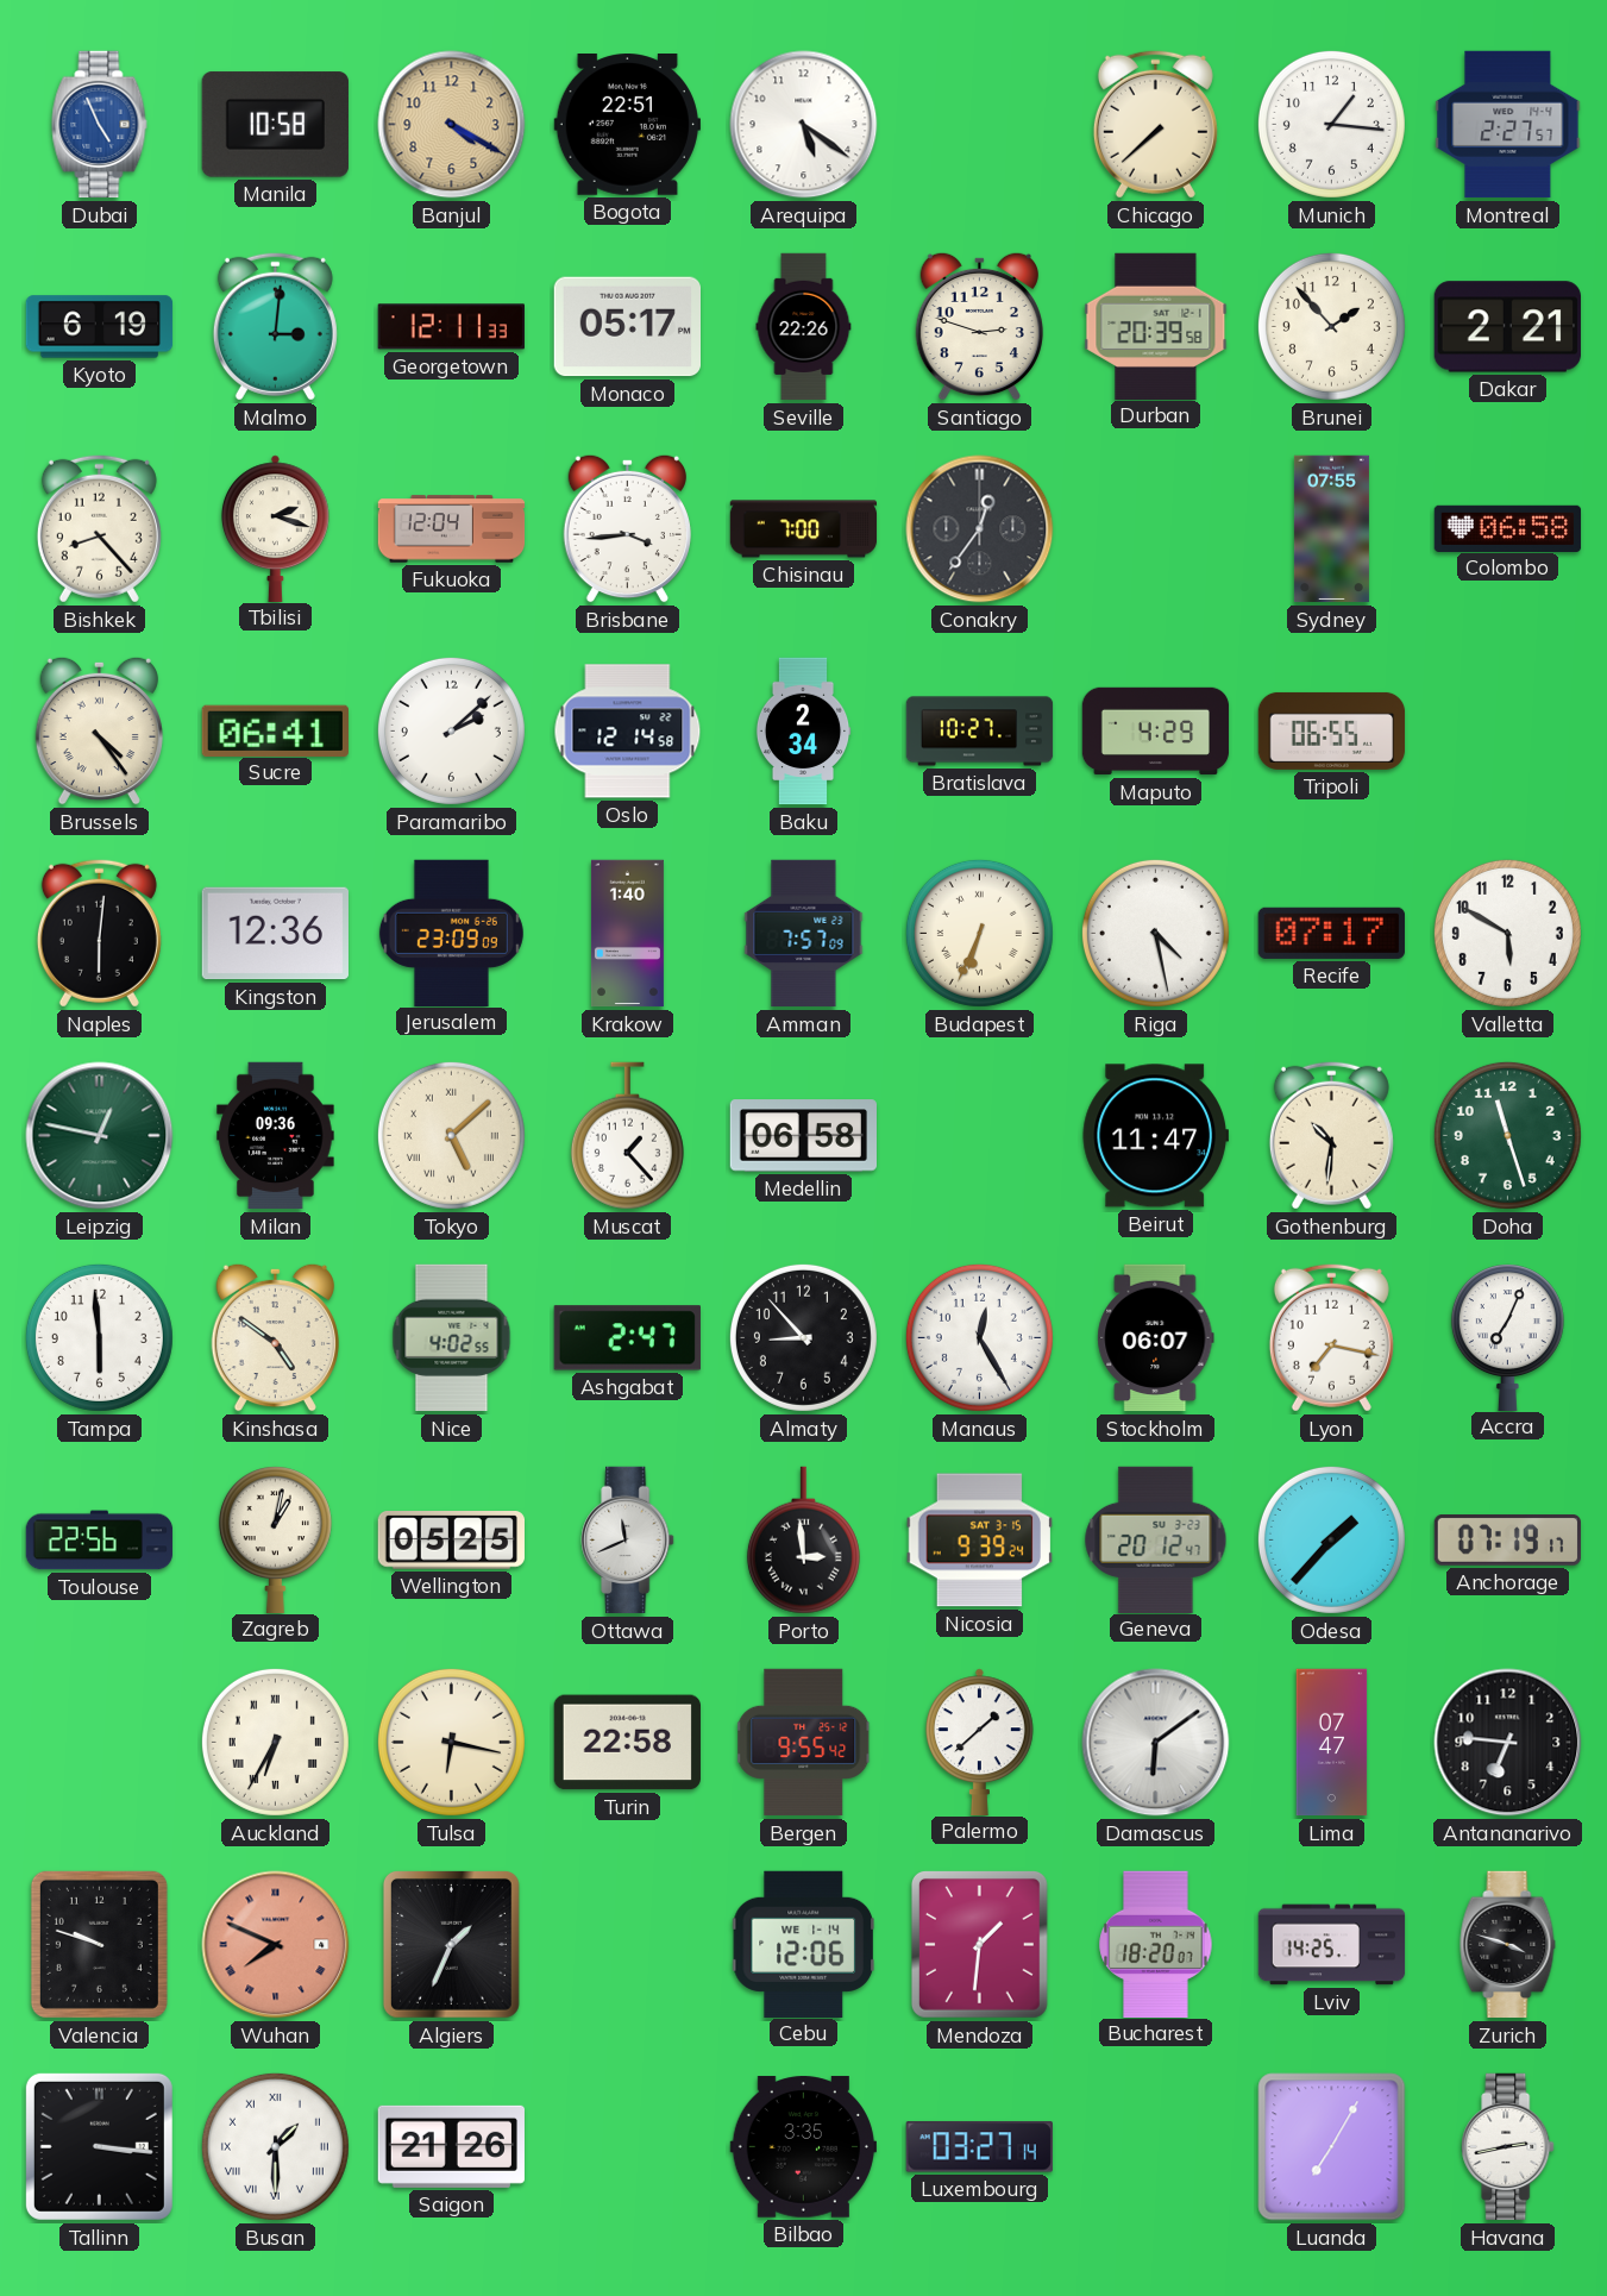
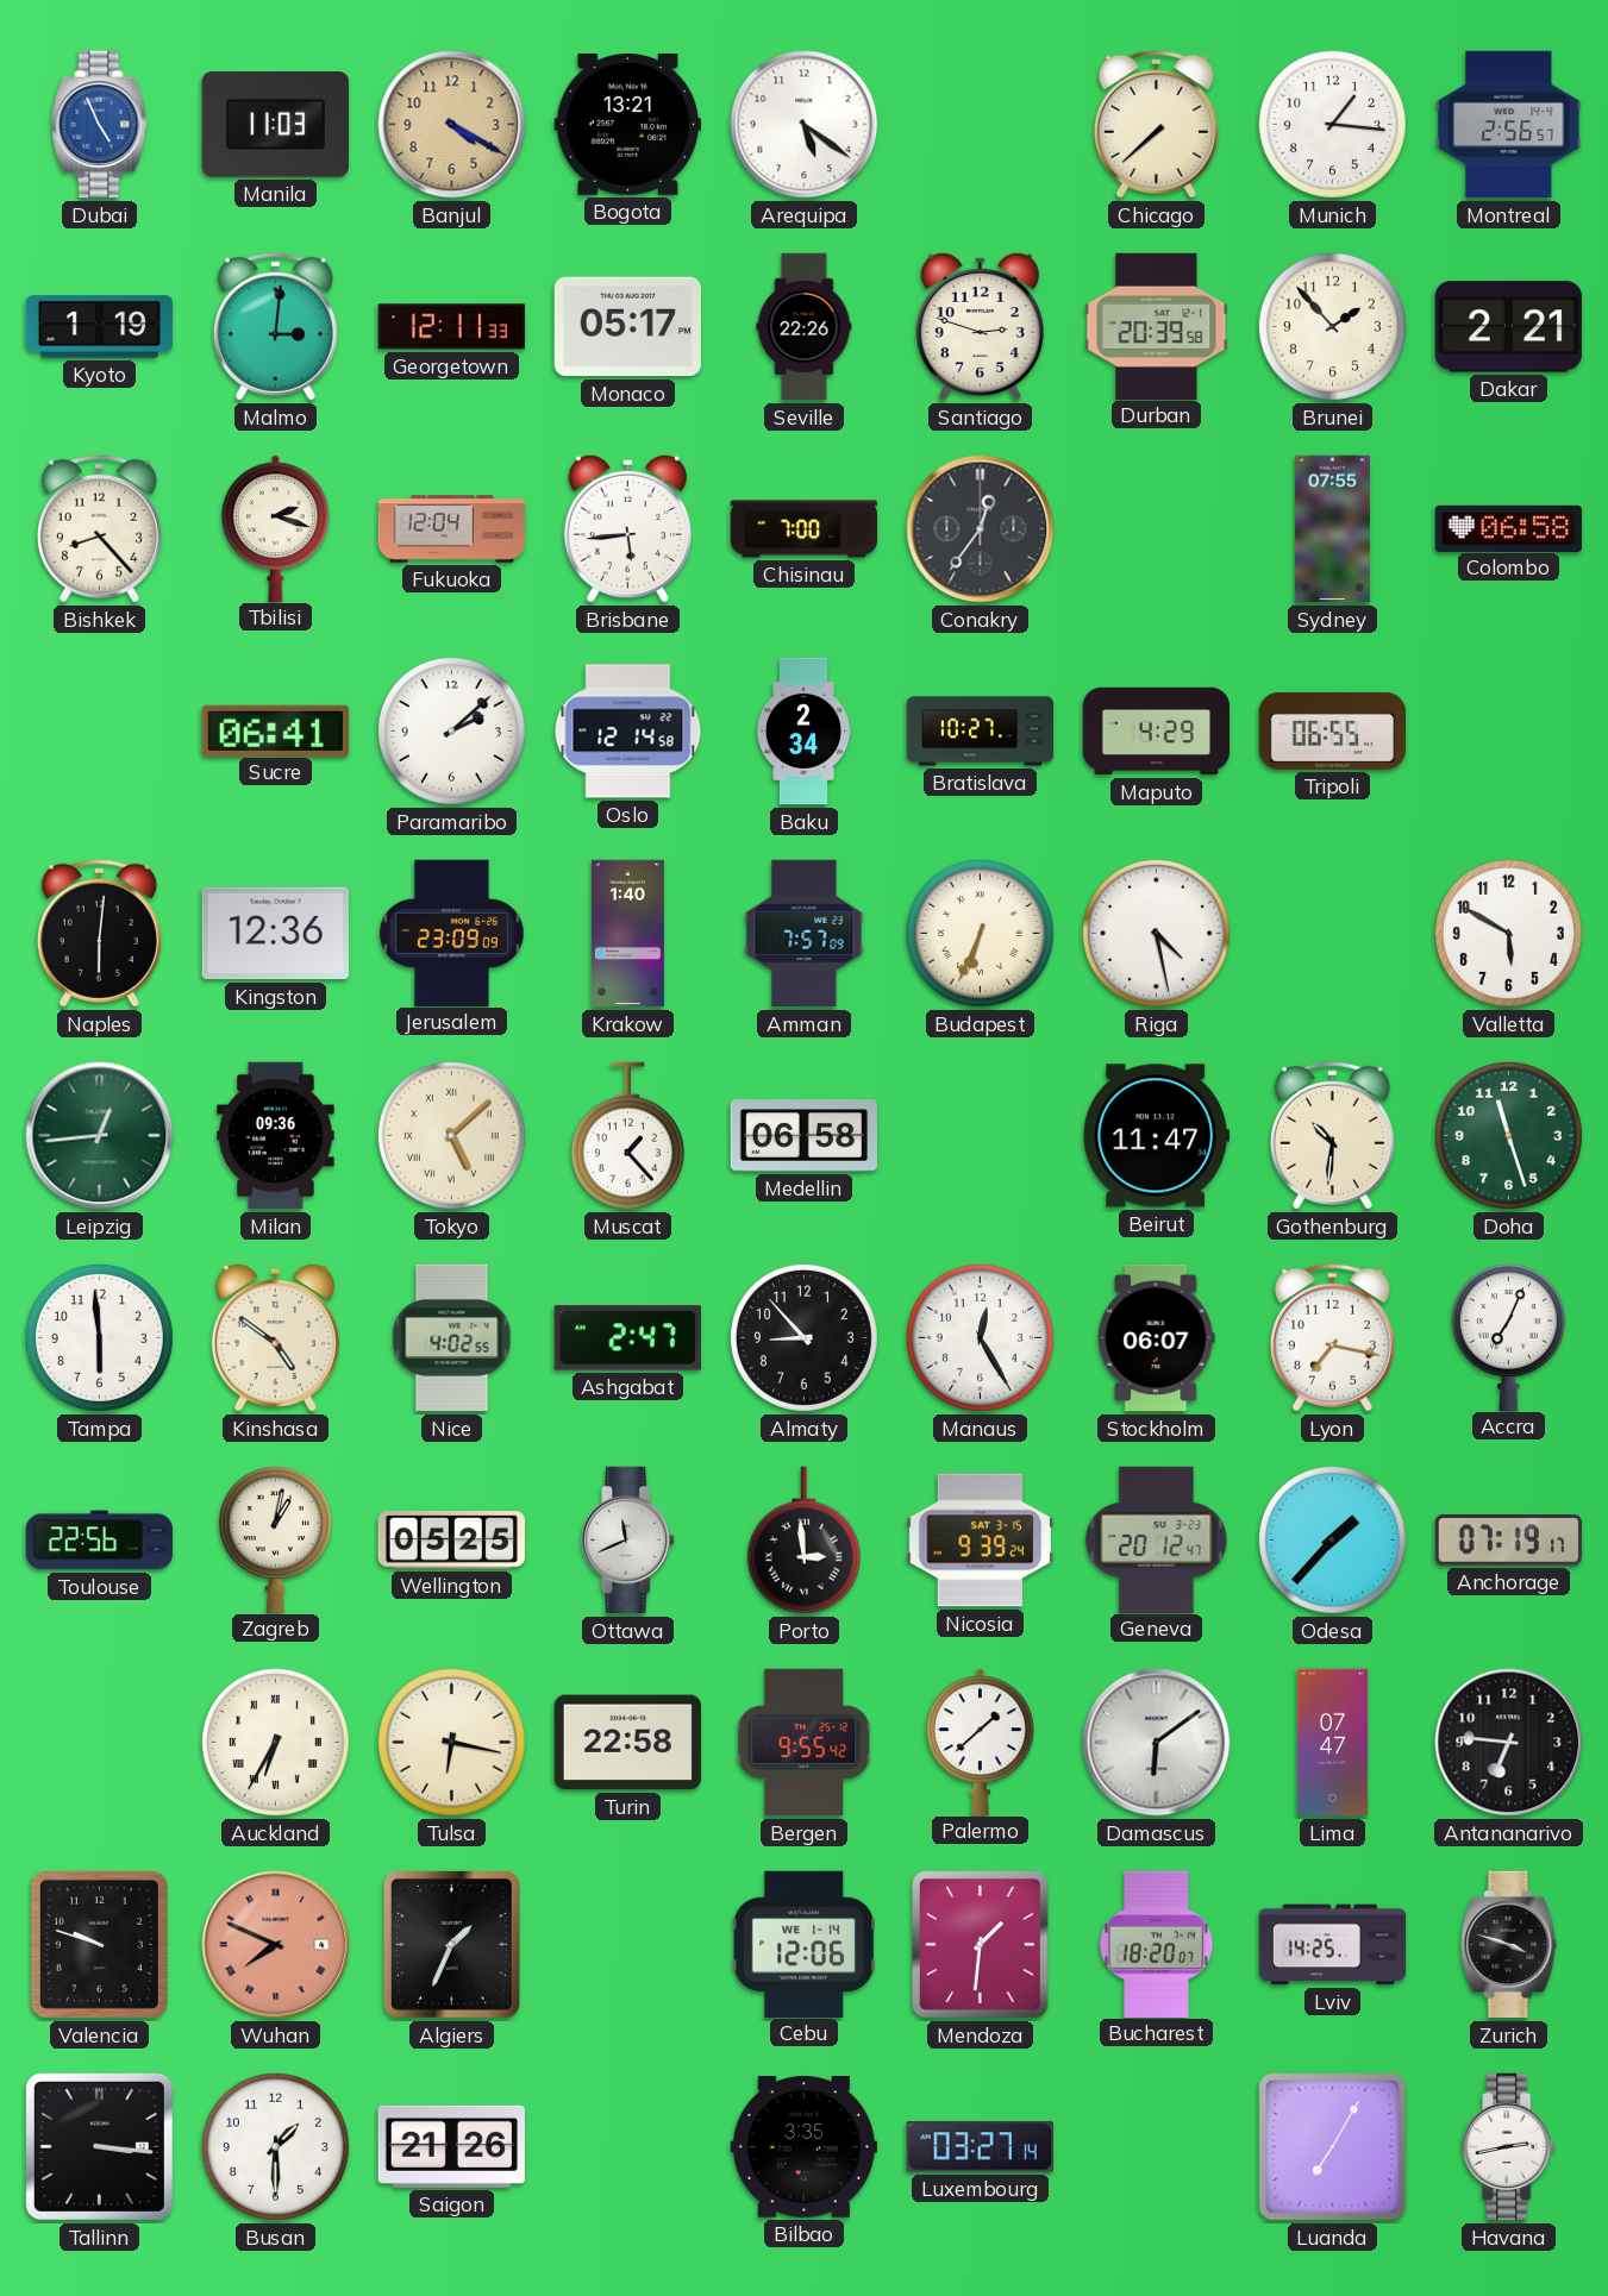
Manila: 10:58 -> 11:03 (275, 125)
Bogota: 22:51 -> 13:21 (627, 125)
Montreal: 2:27 -> 2:56 (1509, 125)
Kyoto: 6:19 -> 1:19 (100, 327)
Brisbane: 3:44 -> 5:44 (627, 528)
Brussels: 4:24 -> none (99, 730)
Recife: 07:17 -> none (1331, 933)
Leipzig: 12:47 -> 12:44 (100, 1136)
Busan numerals: Roman -> Arabic (275, 2146)
